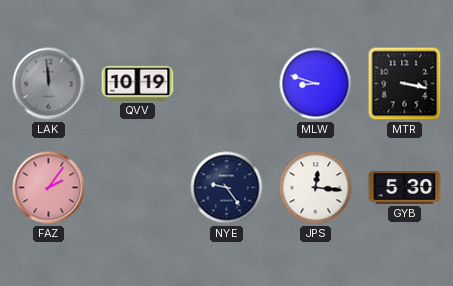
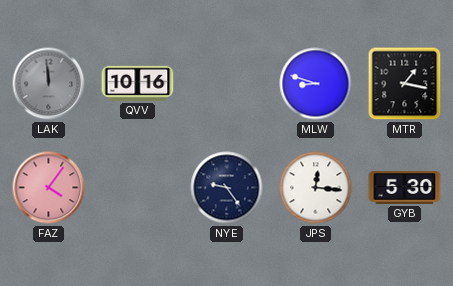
QVV: 10:19 -> 10:16 (138, 83)
MTR: 3:17 -> 1:17 (405, 84)
FAZ: 2:06 -> 4:06 (49, 188)
